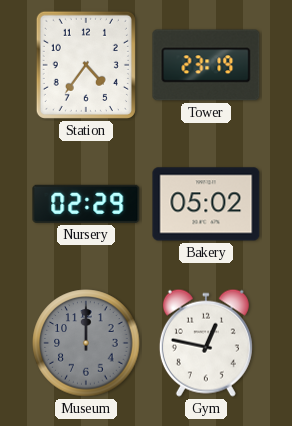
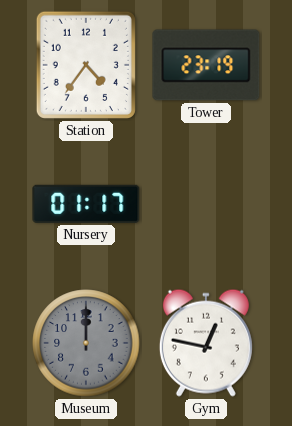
Nursery: 02:29 -> 01:17 (86, 204)
Bakery: 05:02 -> none (206, 204)
